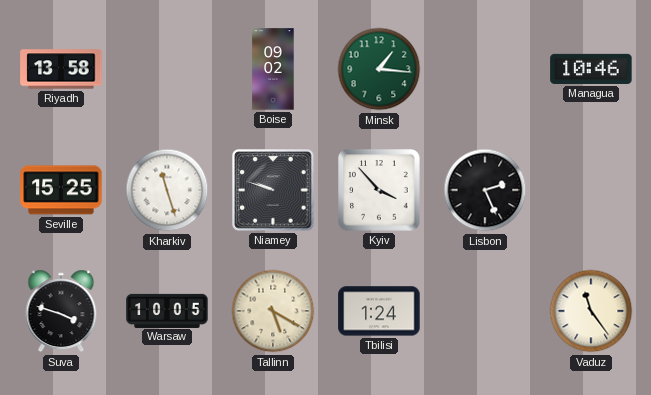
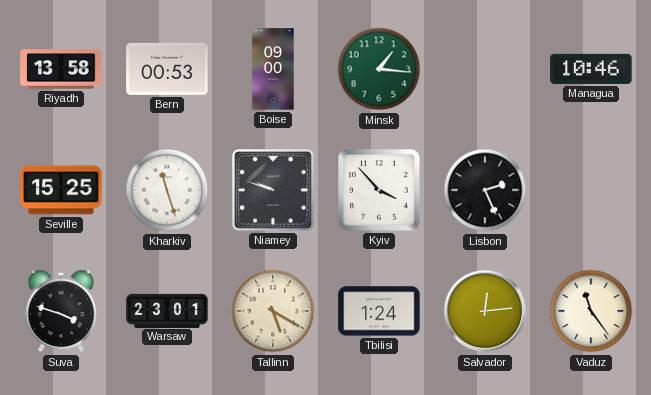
Bern: none -> 00:53 (167, 69)
Boise: 09:02 -> 09:00 (273, 69)
Warsaw: 10:05 -> 23:01 (167, 310)
Salvador: none -> 12:14 (485, 311)
